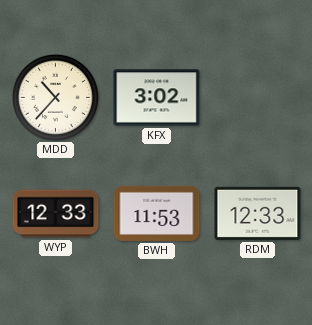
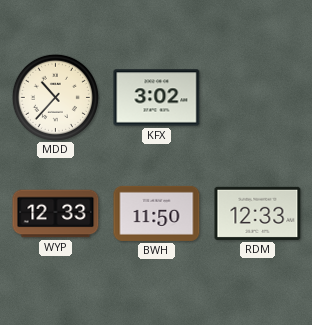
BWH: 11:53 -> 11:50 (157, 213)
